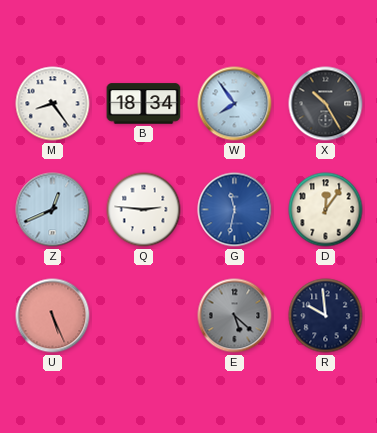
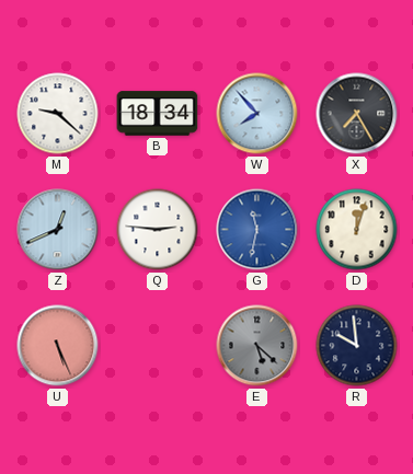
M: 8:24 -> 9:22 (58, 114)
W: 7:54 -> 7:53 (257, 114)
X: 10:25 -> 7:25 (357, 114)
D: 12:06 -> 12:03 (357, 230)
